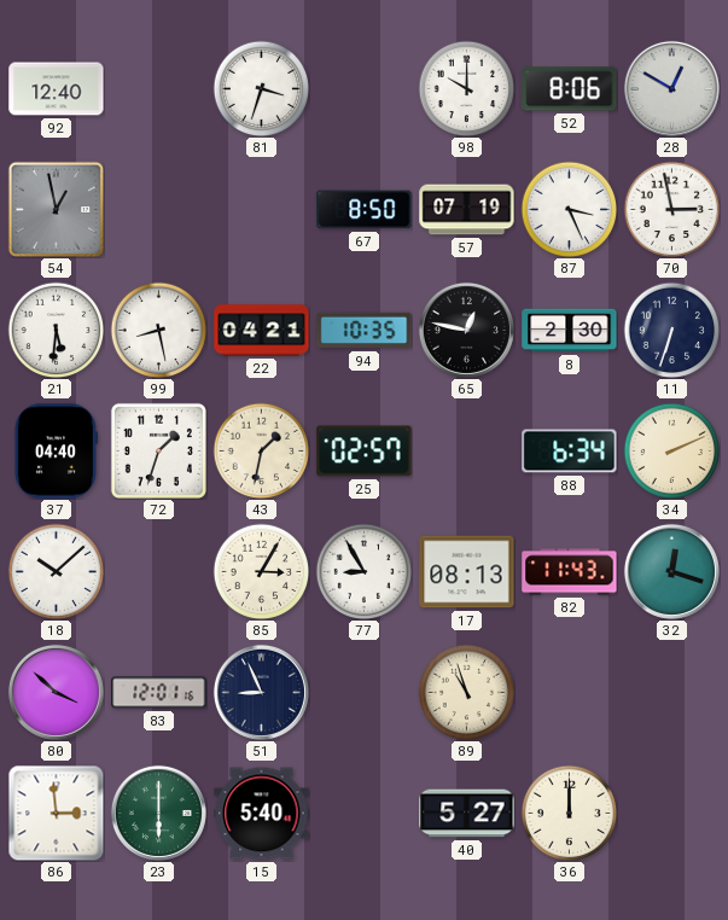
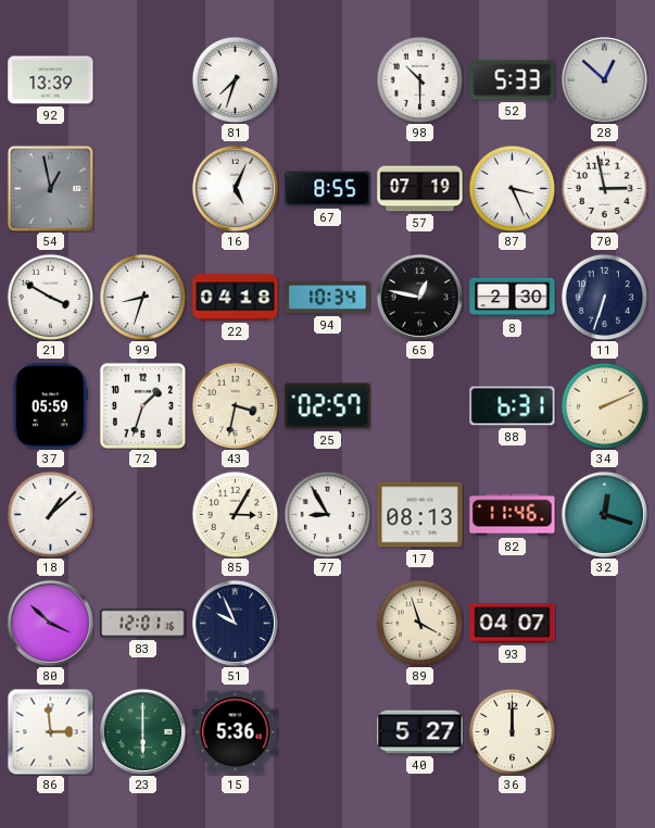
92: 12:40 -> 13:39 (51, 80)
81: 3:33 -> 7:33 (235, 79)
98: 10:00 -> 10:30 (419, 79)
52: 8:06 -> 5:33 (513, 80)
28: 12:50 -> 12:52 (604, 79)
16: none -> 5:04 (235, 188)
67: 8:50 -> 8:55 (328, 189)
21: 5:31 -> 3:50 (50, 297)
99: 8:28 -> 8:33 (142, 297)
22: 04:21 -> 04:18 (236, 298)
94: 10:35 -> 10:34 (328, 298)
37: 04:40 -> 05:59 (50, 406)
43: 1:32 -> 3:32 (235, 405)
88: 6:34 -> 6:31 (513, 406)
18: 10:08 -> 1:08 (50, 514)
82: 11:43 -> 11:46 (513, 515)
51: 8:56 -> 9:56 (235, 623)
89: 10:57 -> 3:57 (419, 623)
93: none -> 04:07 (513, 624)
15: 5:40 -> 5:36 (236, 732)
